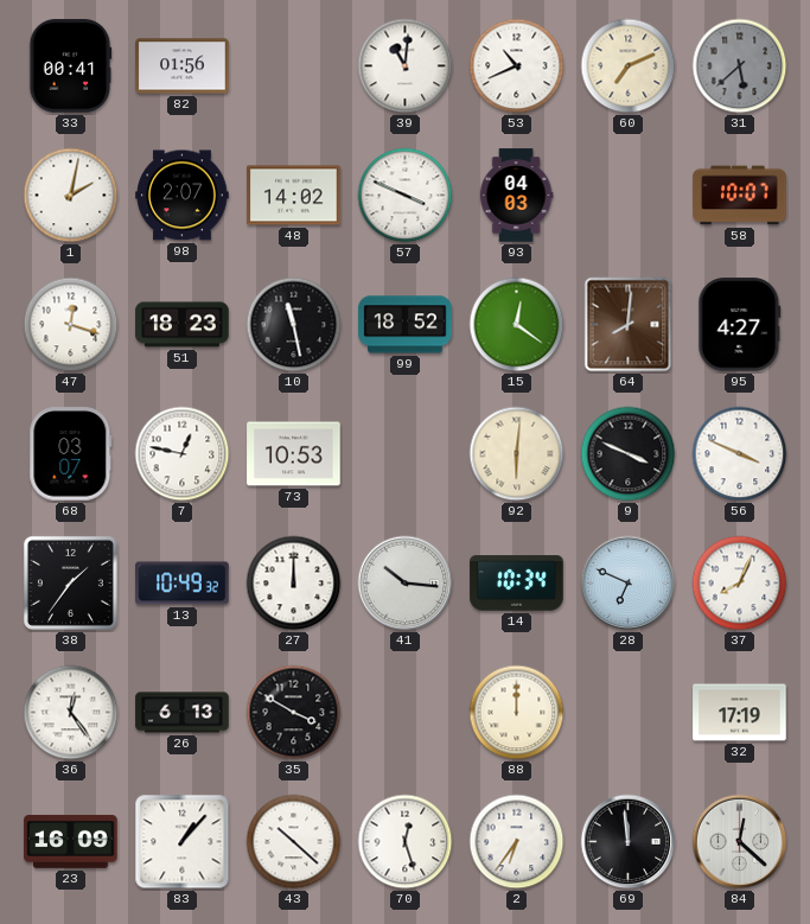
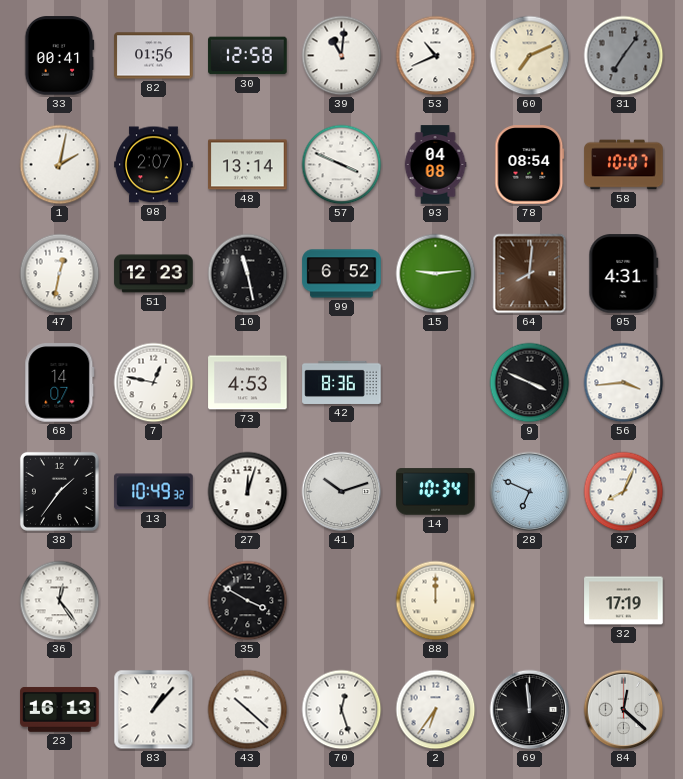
30: none -> 12:58 (248, 56)
31: 5:38 -> 7:06 (624, 56)
48: 14:02 -> 13:14 (248, 165)
93: 04:03 -> 04:08 (435, 165)
78: none -> 08:54 (530, 165)
47: 12:18 -> 12:32 (60, 274)
51: 18:23 -> 12:23 (154, 274)
99: 18:52 -> 6:52 (342, 274)
15: 12:21 -> 9:14 (436, 274)
95: 4:27 -> 4:31 (624, 274)
68: 03:07 -> 14:07 (60, 383)
73: 10:53 -> 4:53 (248, 383)
42: none -> 8:36 (342, 382)
92: 6:01 -> none (517, 454)
56: 3:49 -> 3:44 (624, 383)
27: 12:00 -> 12:03 (248, 492)
41: 10:16 -> 10:12 (342, 492)
26: 6:13 -> none (183, 713)
23: 16:09 -> 16:13 (60, 709)
